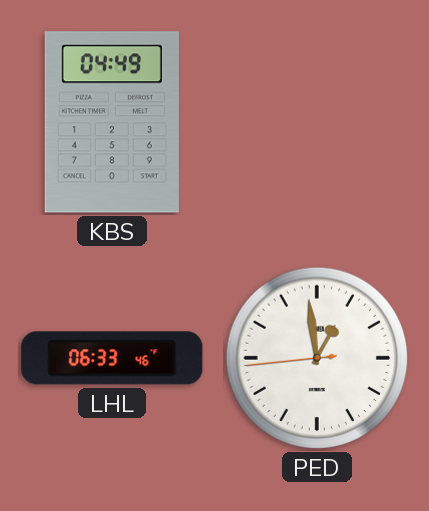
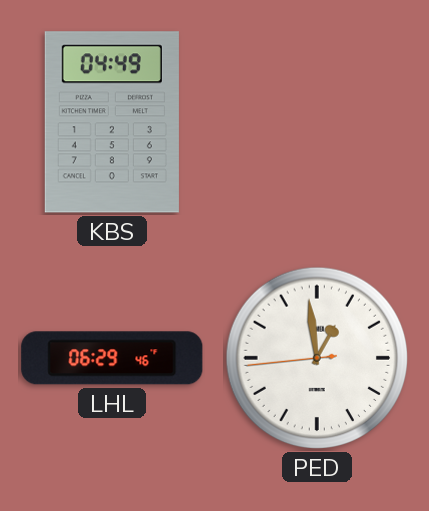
LHL: 06:33 -> 06:29 (112, 358)
